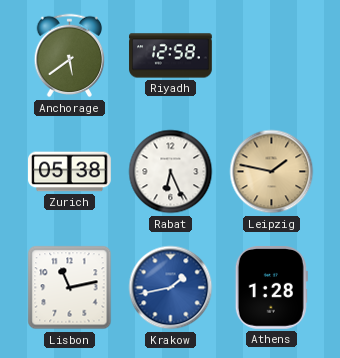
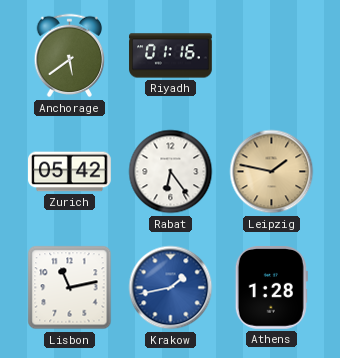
Riyadh: 12:58 -> 01:16 (171, 56)
Zurich: 05:38 -> 05:42 (70, 172)
Rabat: 6:26 -> 6:24 (171, 172)
